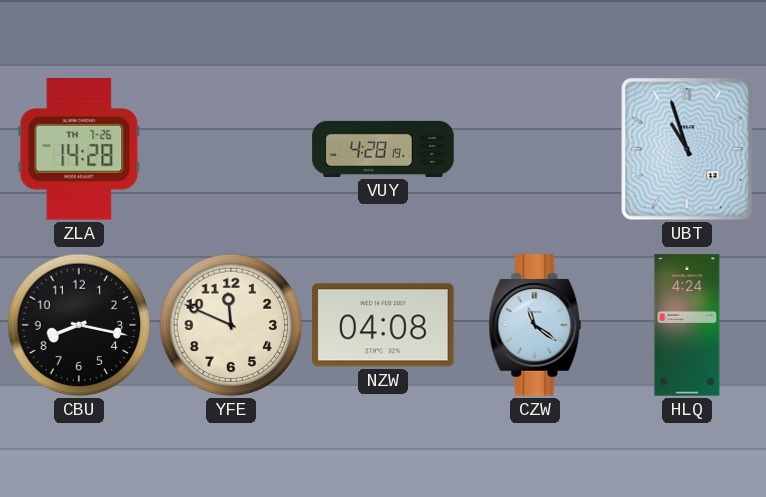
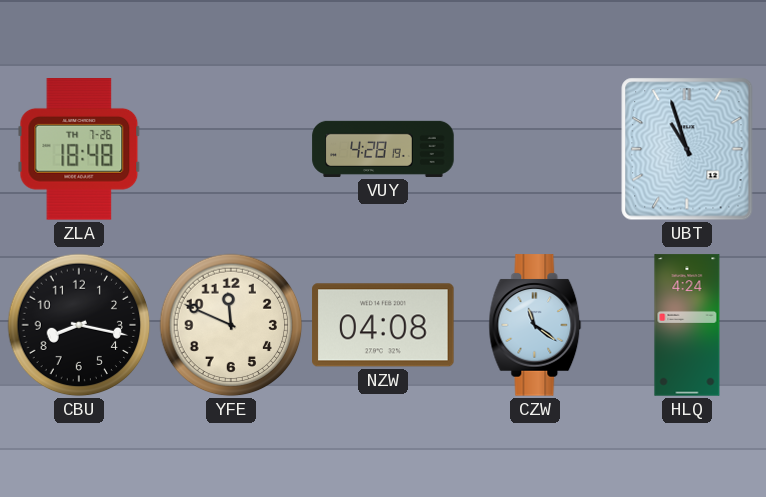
ZLA: 14:28 -> 18:48 (79, 150)
